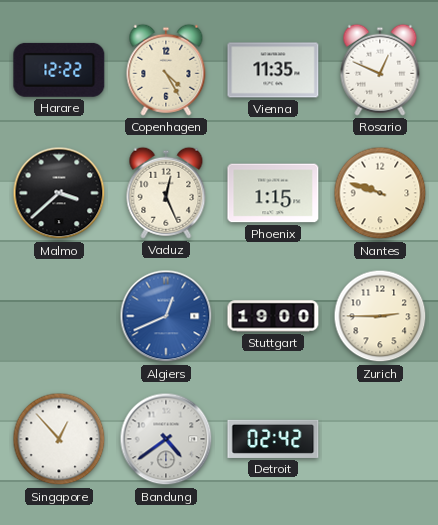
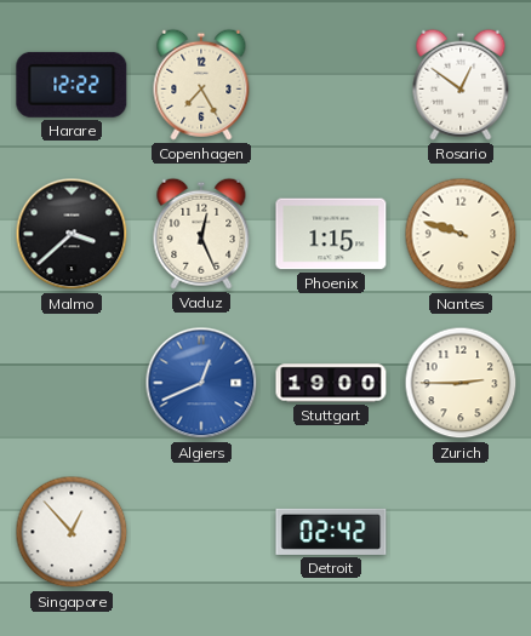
Copenhagen: 4:25 -> 7:25 (201, 85)
Vienna: 11:35 -> none (273, 70)
Rosario: 12:49 -> 12:51 (461, 85)
Bandung: 4:39 -> none (166, 439)
